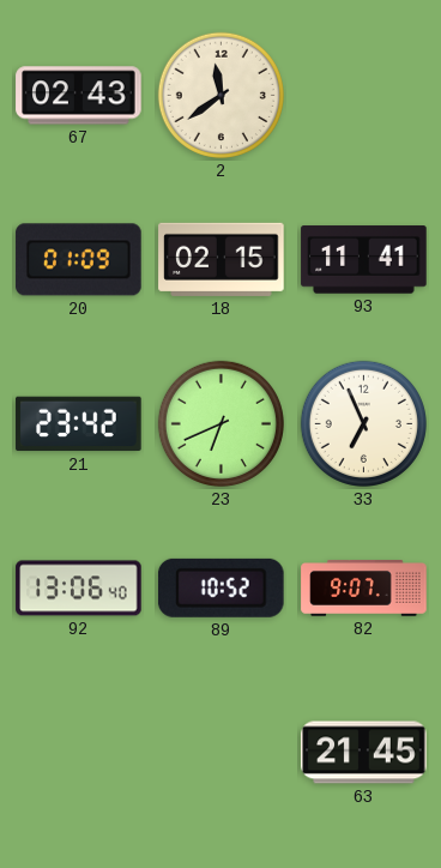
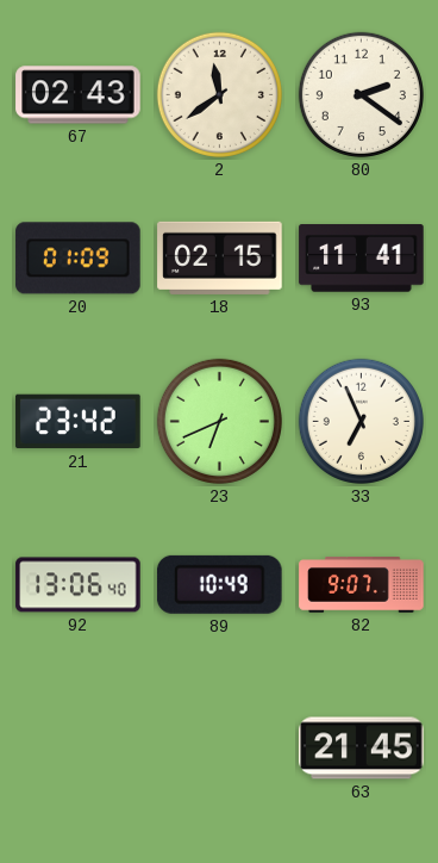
80: none -> 2:21 (361, 94)
89: 10:52 -> 10:49 (220, 584)
